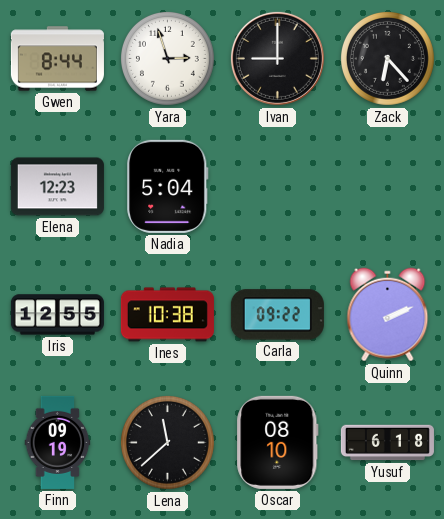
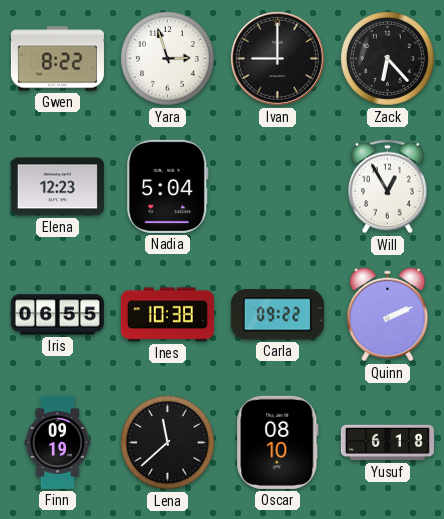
Gwen: 8:44 -> 8:22 (57, 59)
Will: none -> 12:55 (388, 187)
Iris: 12:55 -> 06:55 (57, 315)
